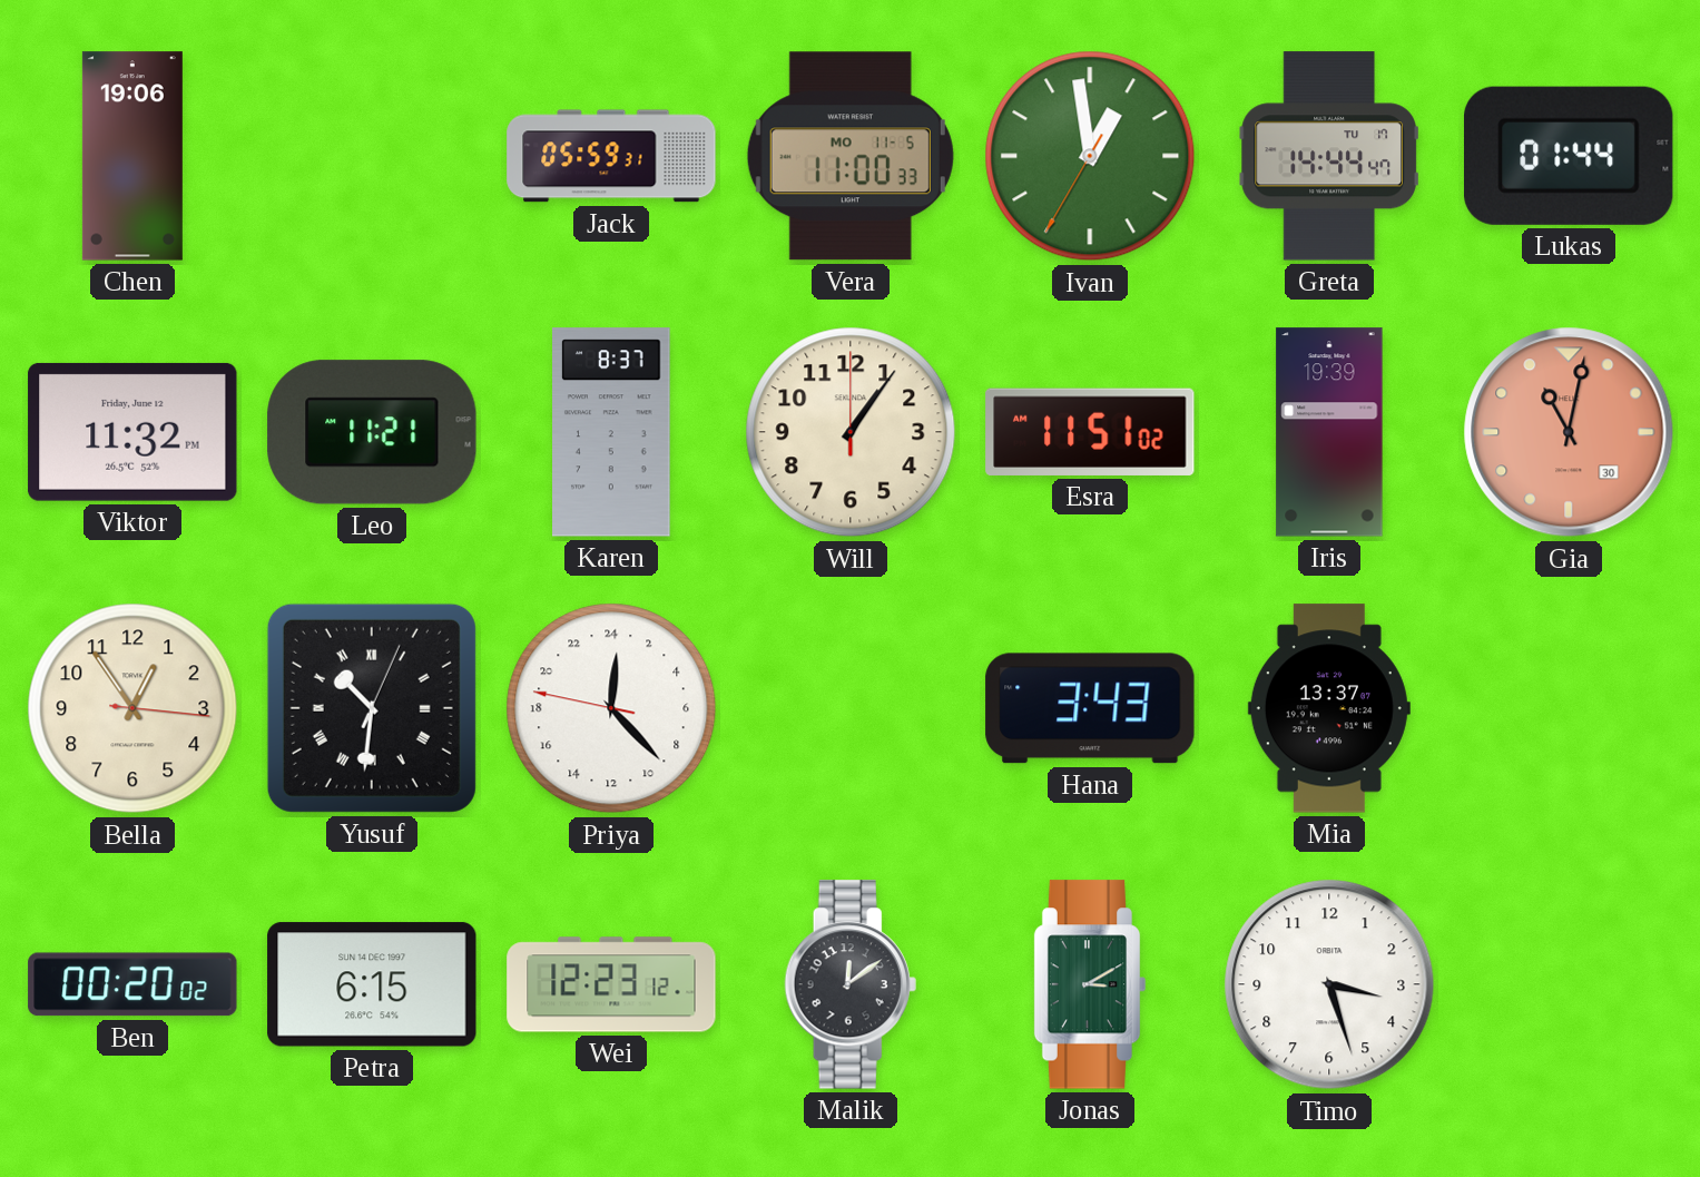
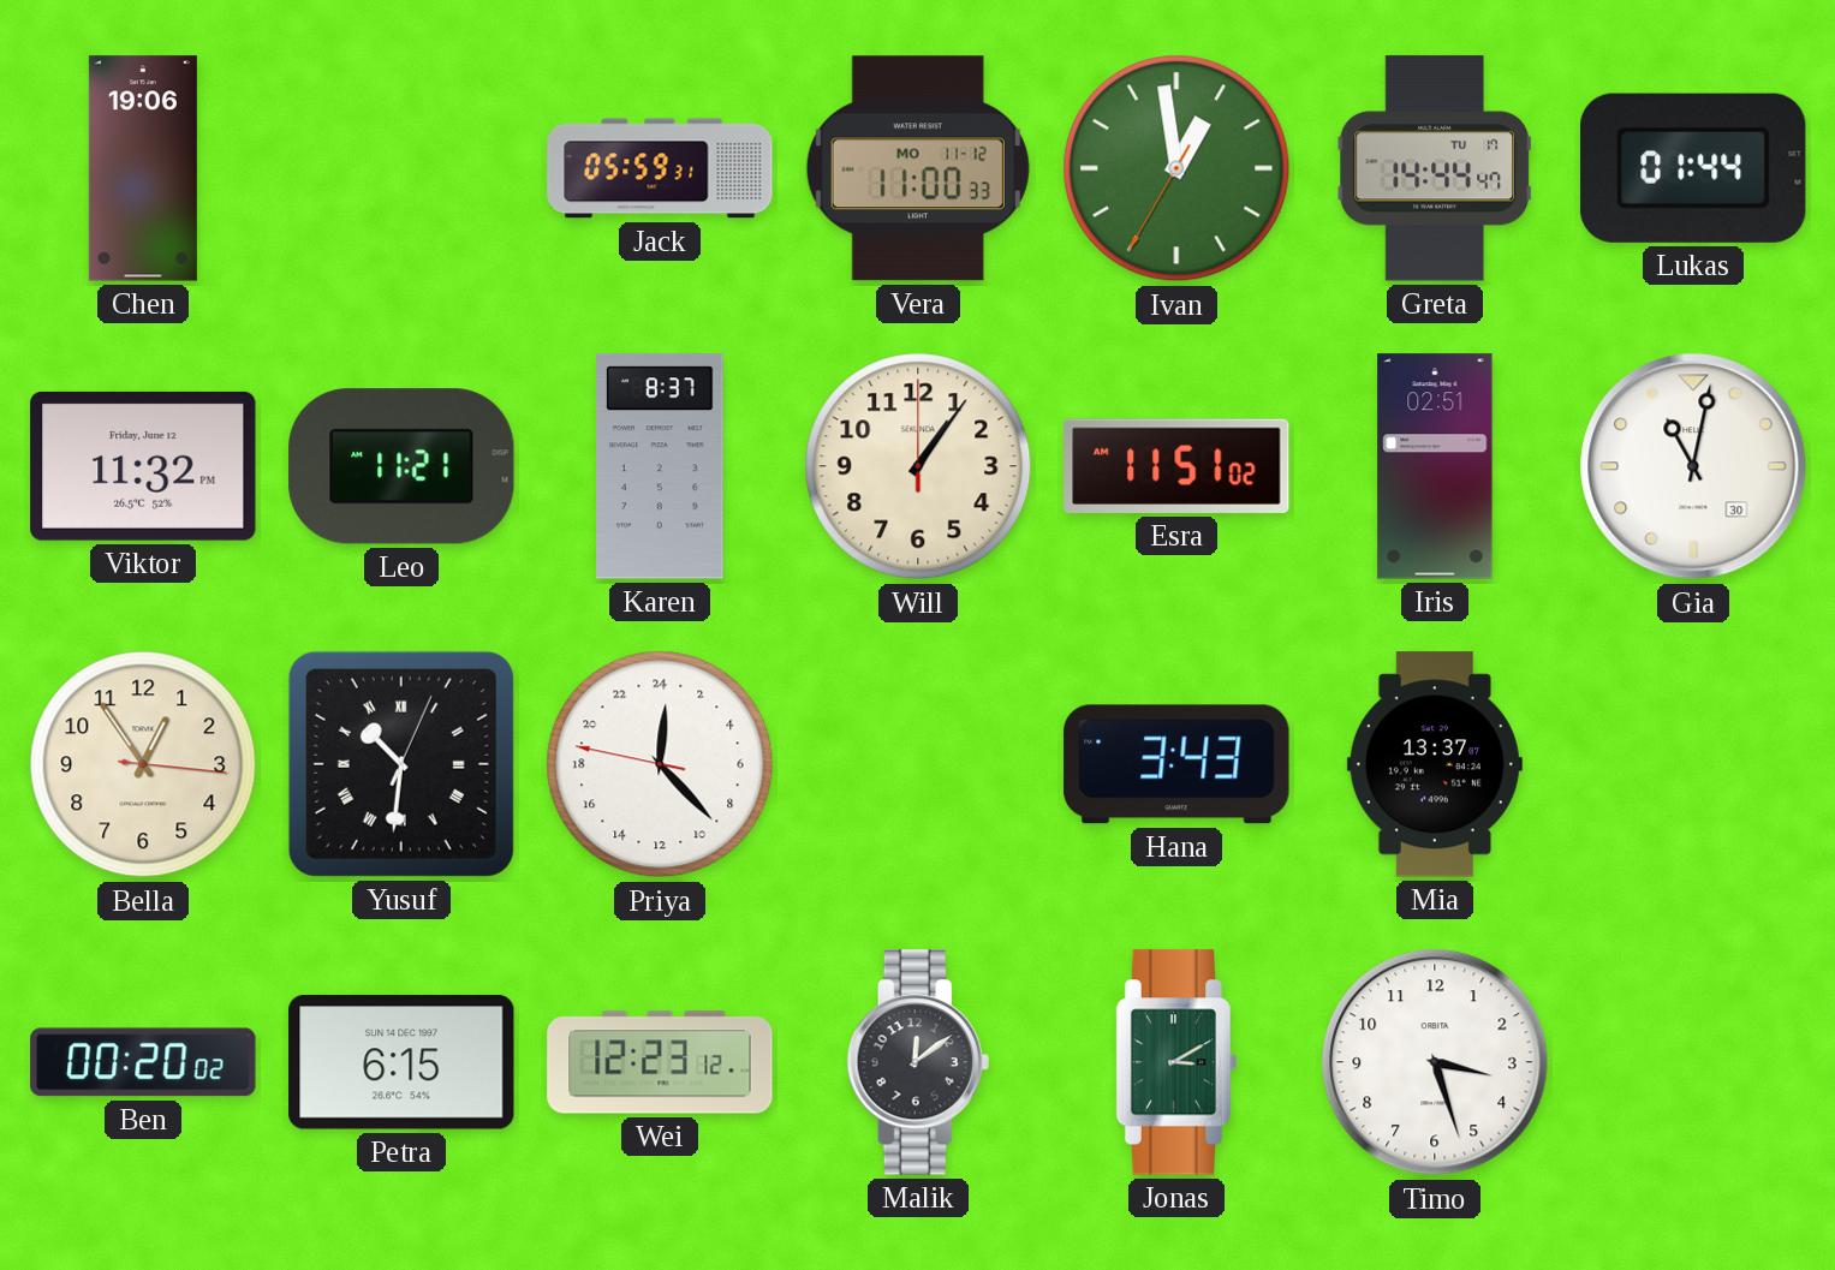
Vera date: MO 11-5 -> MO 11-12 (918, 168)
Iris: 19:39 -> 02:51 (1435, 466)
Gia dial: salmon -> white (1693, 466)
